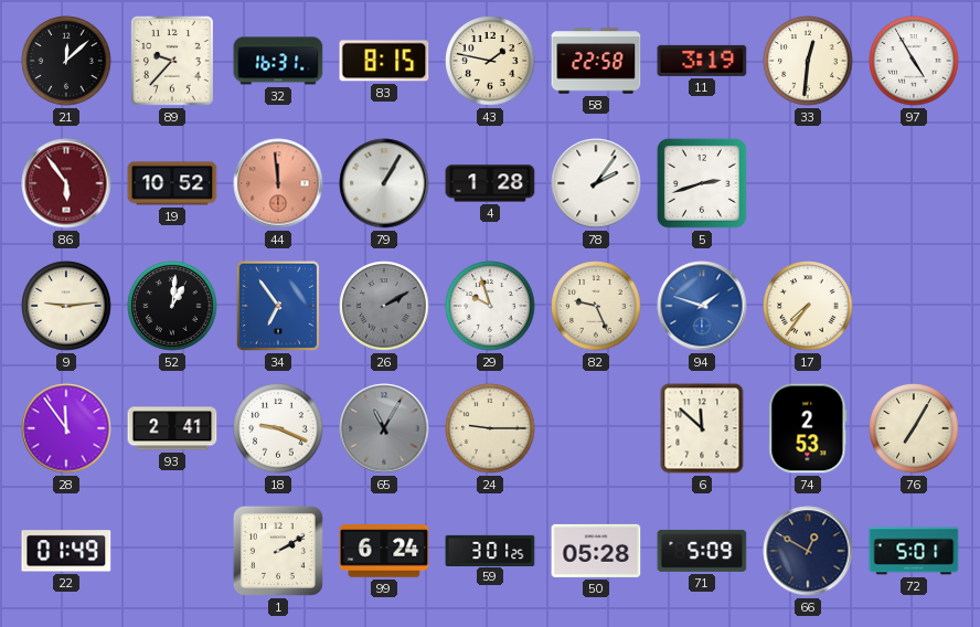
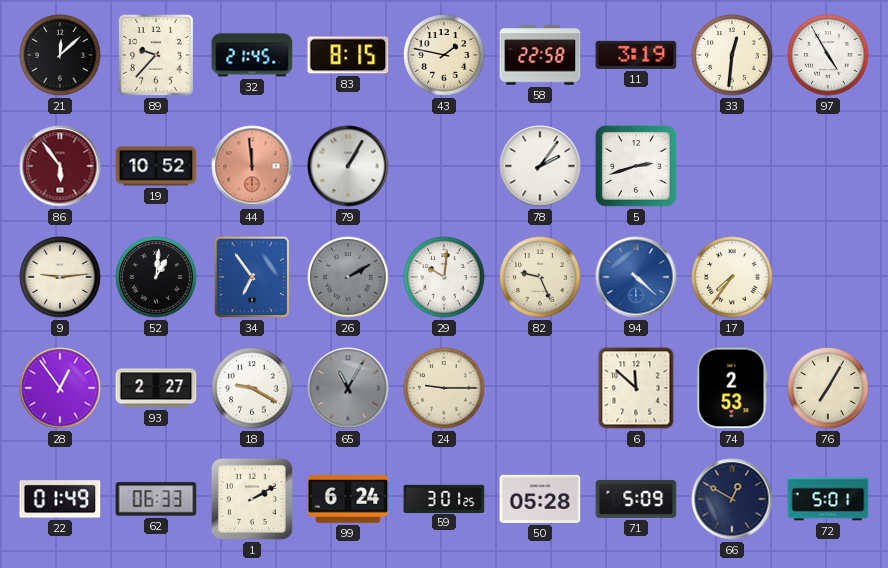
32: 16:31 -> 21:45 (252, 55)
4: 1:28 -> none (490, 183)
29: 9:57 -> 10:01 (444, 277)
94: 1:48 -> 4:22 (636, 277)
28: 11:54 -> 12:54 (60, 388)
93: 2:41 -> 2:27 (156, 388)
18: 9:19 -> 9:20 (252, 388)
62: none -> 06:33 (156, 499)
